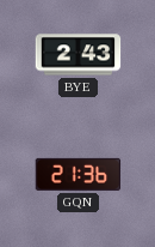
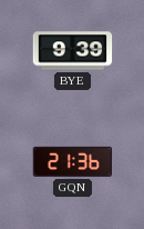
BYE: 2:43 -> 9:39 (73, 51)
